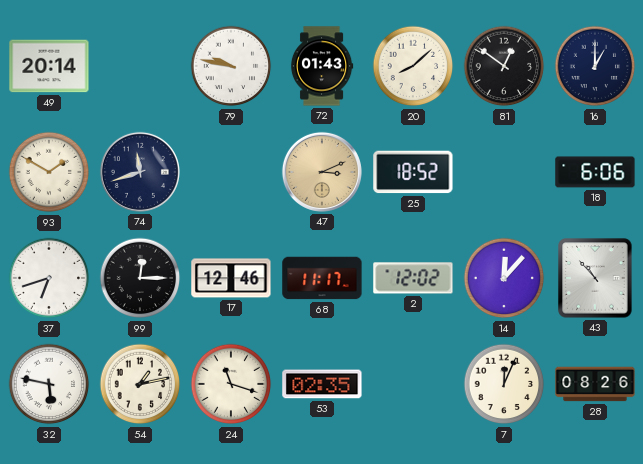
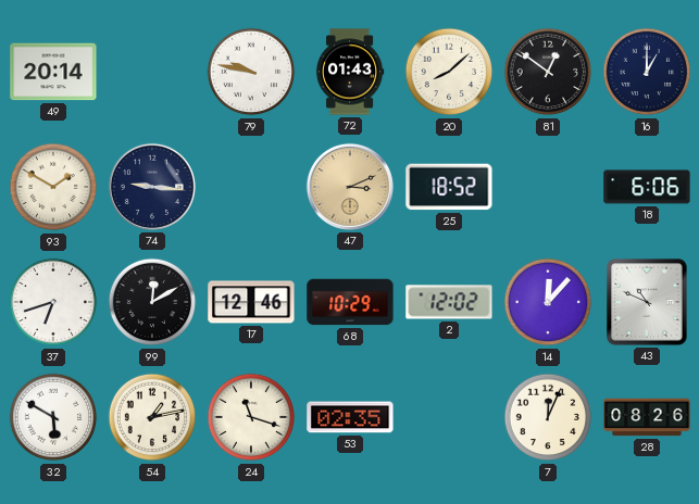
74: 11:42 -> 9:16 (152, 187)
99: 12:15 -> 12:10 (152, 302)
68: 11:17 -> 10:29 (350, 302)
43: 10:53 -> 10:49 (647, 302)
32: 5:47 -> 5:50 (53, 417)
